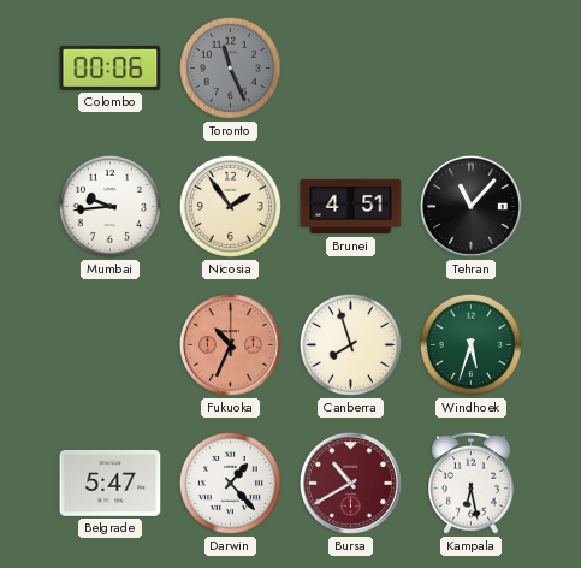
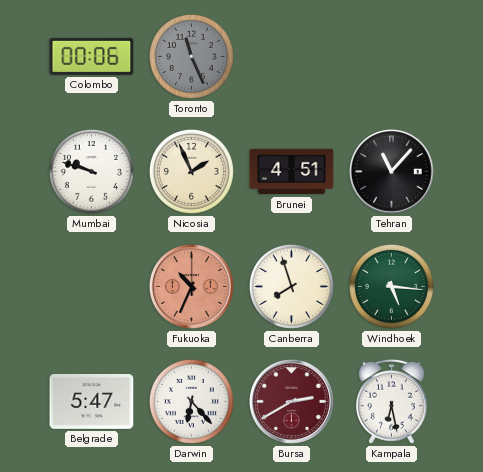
Mumbai: 9:44 -> 9:48 (91, 171)
Nicosia: 1:54 -> 1:56 (191, 171)
Windhoek: 5:33 -> 5:16 (391, 286)
Darwin: 1:23 -> 6:23 (191, 401)
Bursa: 10:40 -> 2:40 (291, 401)
